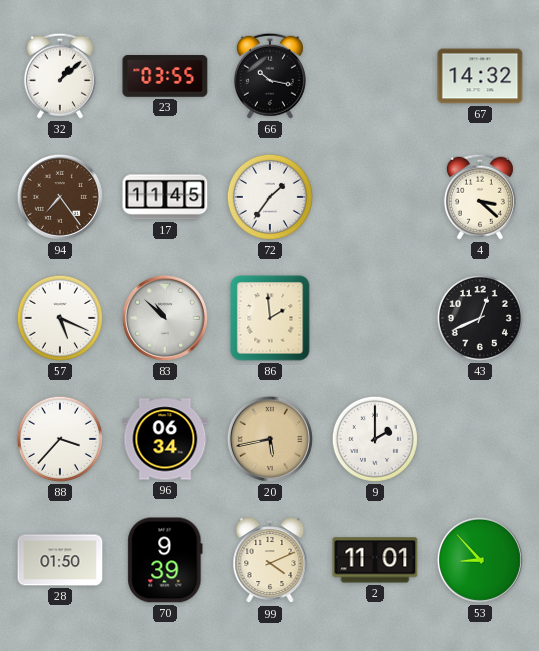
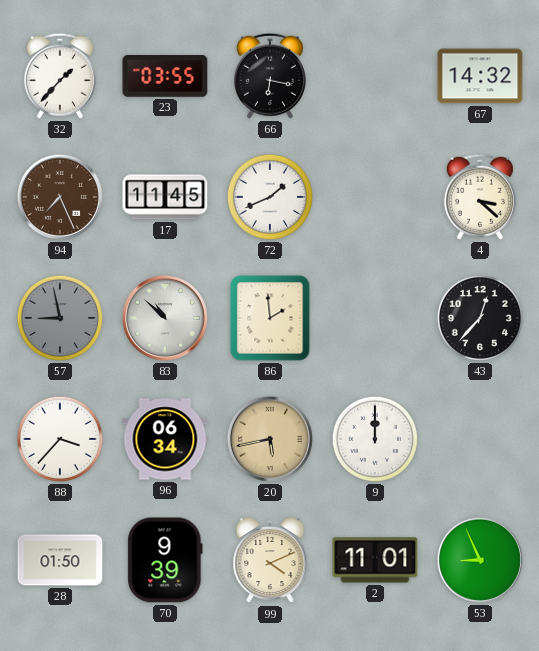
32: 1:08 -> 1:37 (60, 76)
66: 10:17 -> 6:17 (270, 76)
94: 7:24 -> 7:26 (60, 197)
72: 1:36 -> 1:41 (270, 197)
57: 5:19 -> 8:58 (60, 318)
57 dial: white -> grey (60, 318)
43: 12:41 -> 12:37 (480, 318)
9: 2:00 -> 12:00 (375, 439)
53: 8:53 -> 8:56 (480, 560)
